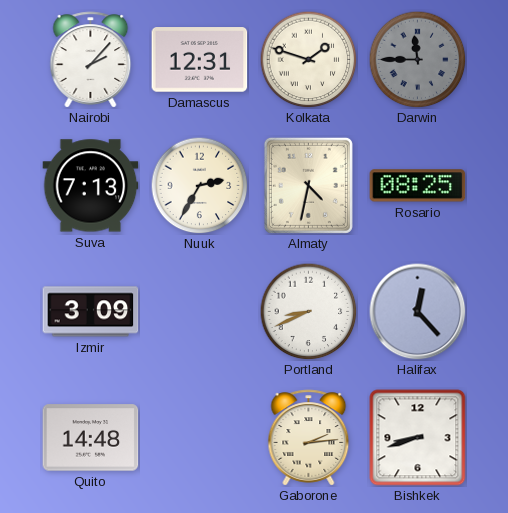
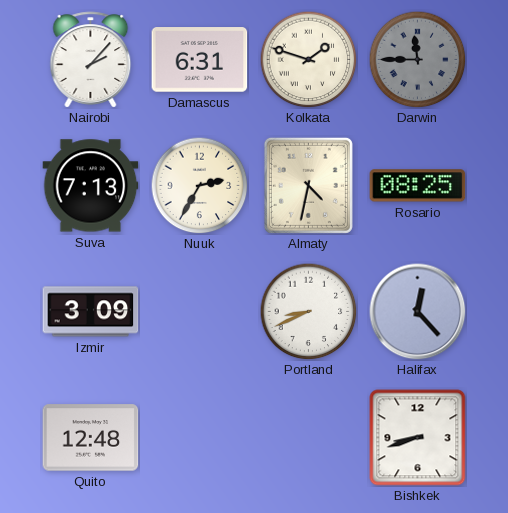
Damascus: 12:31 -> 6:31 (200, 60)
Quito: 14:48 -> 12:48 (91, 438)
Gaborone: 2:14 -> none (309, 438)
